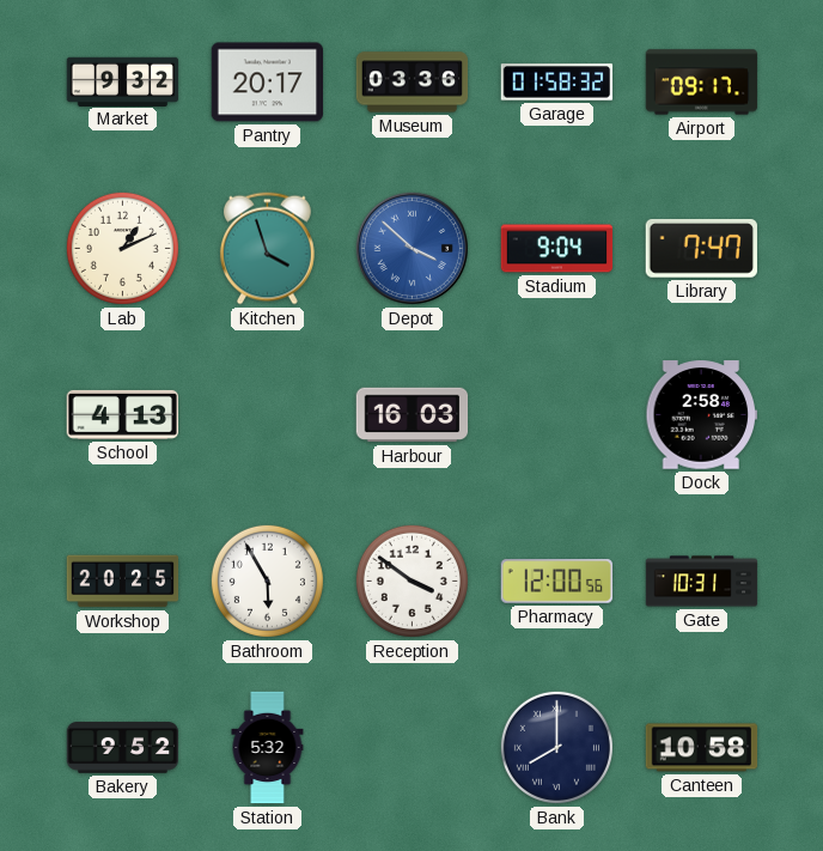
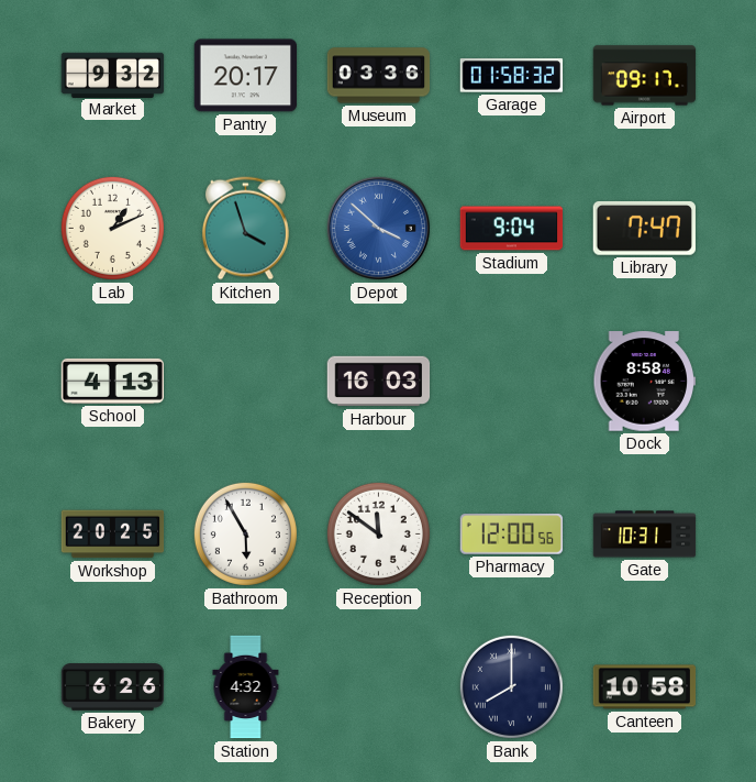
Dock: 2:58 -> 8:58 (645, 382)
Reception: 3:51 -> 11:51 (378, 533)
Bakery: 9:52 -> 6:26 (113, 687)
Station: 5:32 -> 4:32 (246, 687)
